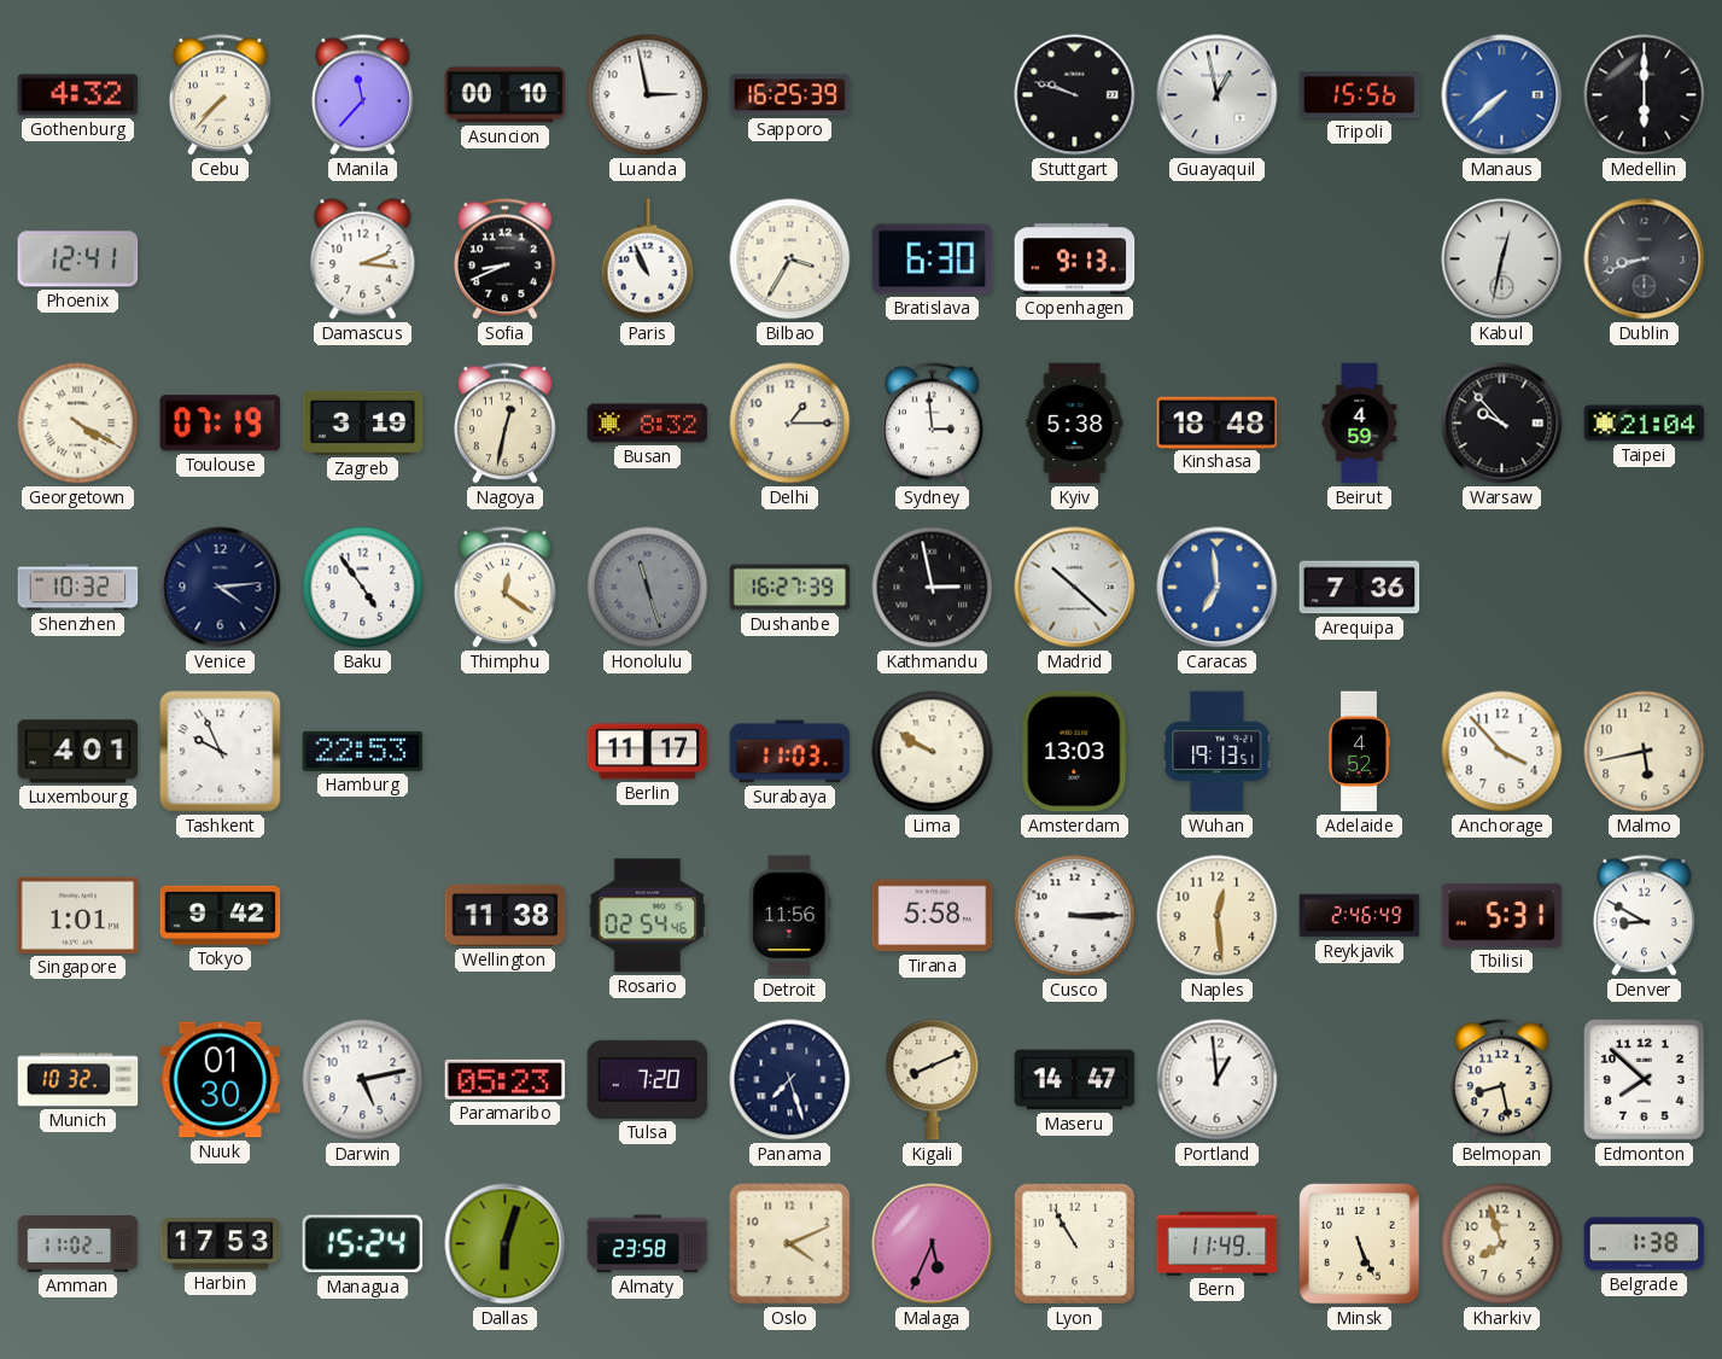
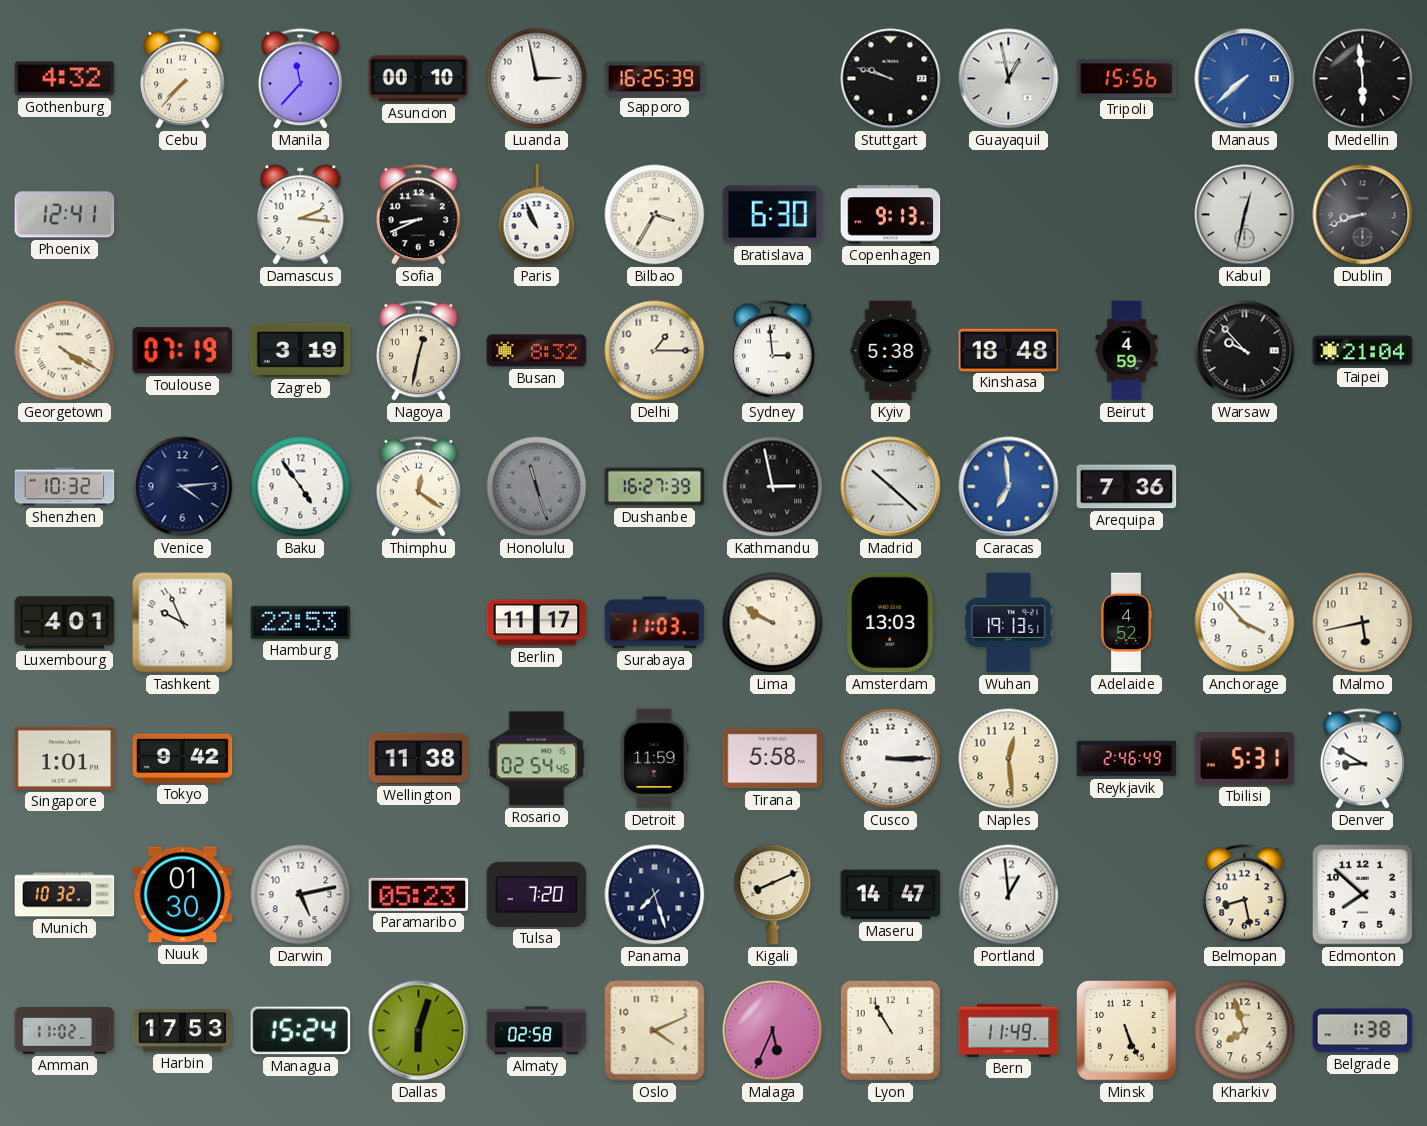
Medellin: 6:00 -> 5:59 (1363, 79)
Detroit: 11:56 -> 11:59 (655, 759)
Almaty: 23:58 -> 02:58 (537, 1031)
